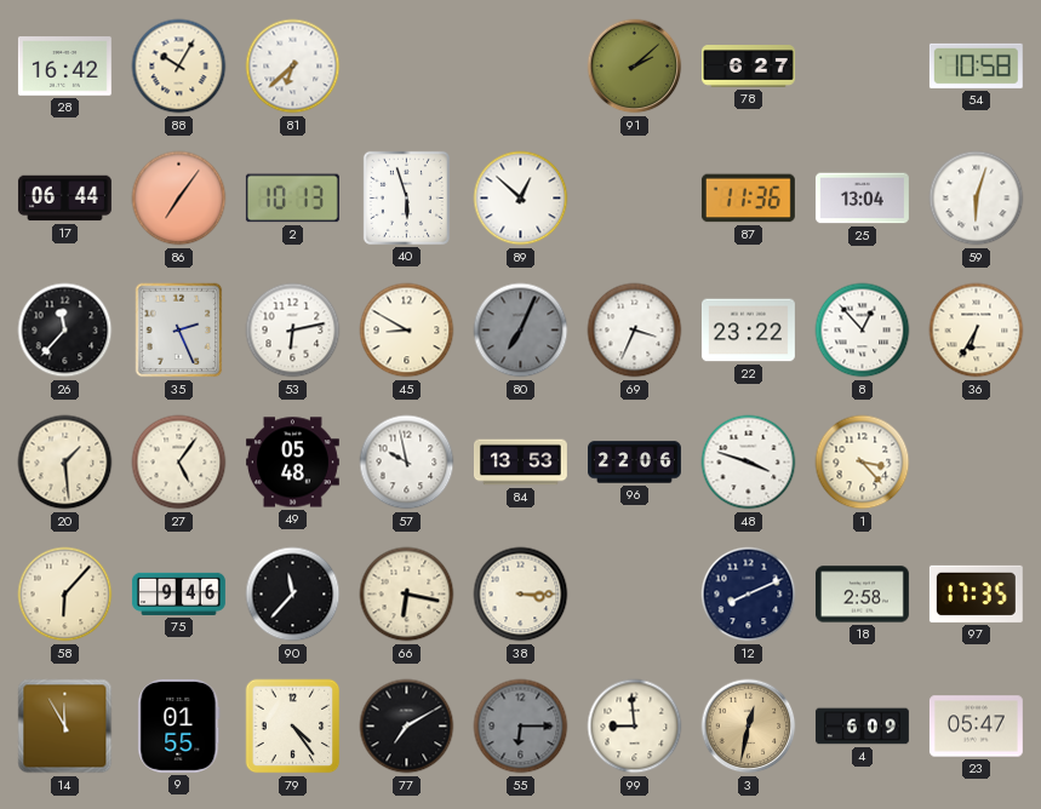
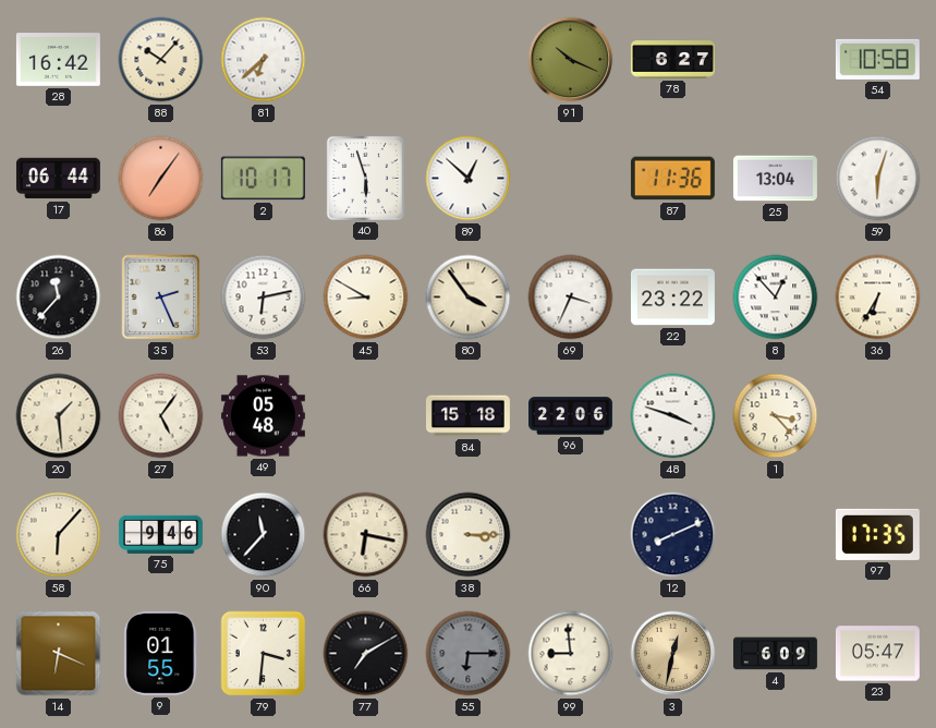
88: 10:05 -> 10:07 (161, 60)
91: 2:08 -> 10:19 (571, 60)
2: 10:13 -> 10:17 (263, 179)
80: 7:04 -> 3:54 (469, 298)
80 dial: grey -> cream (469, 298)
57: 9:58 -> none (407, 463)
84: 13:53 -> 15:18 (467, 416)
18: 2:58 -> none (862, 595)
14: 11:55 -> 6:19 (59, 654)
79: 4:24 -> 3:31 (264, 654)
